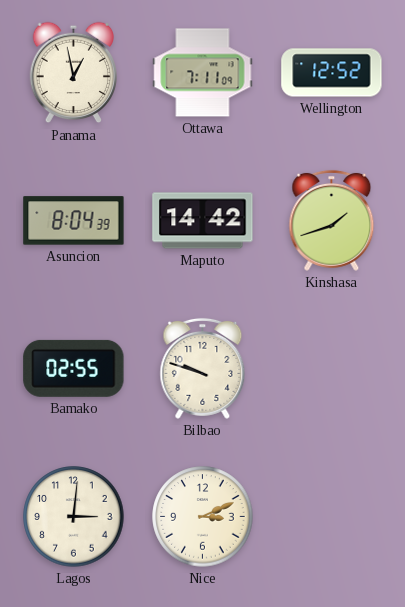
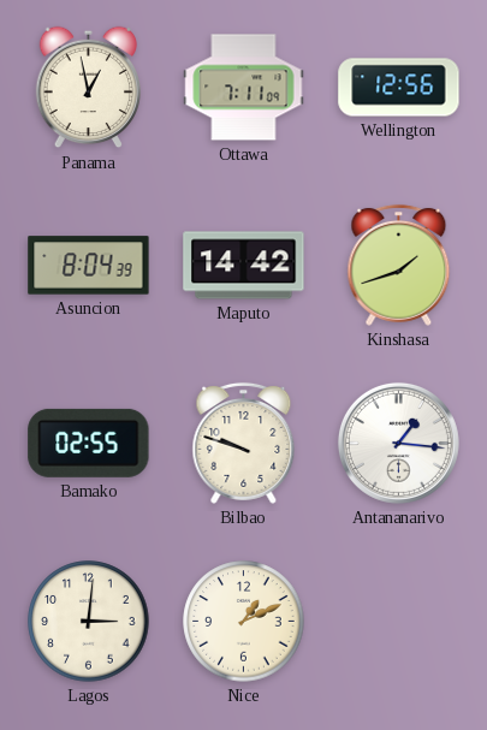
Wellington: 12:52 -> 12:56 (399, 88)
Antananarivo: none -> 1:16 (398, 443)
Nice: 3:11 -> 1:11 (244, 622)
